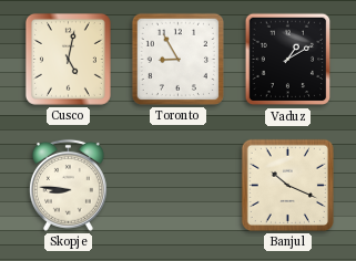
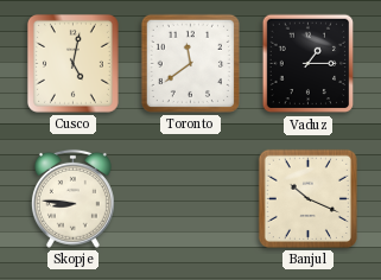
Toronto: 8:55 -> 11:39 (190, 63)
Vaduz: 1:10 -> 1:15 (309, 64)
